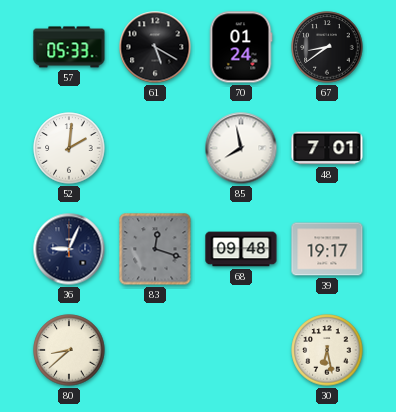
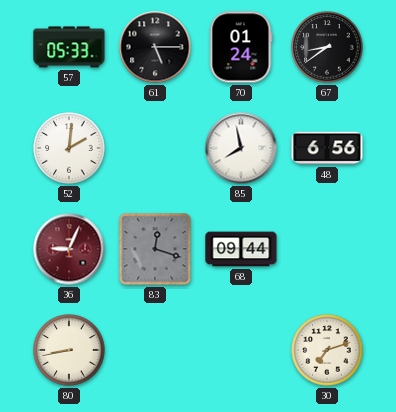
61: 5:20 -> 5:15 (155, 47)
48: 7:01 -> 6:56 (327, 148)
36 dial: navy -> burgundy (69, 249)
68: 09:48 -> 09:44 (241, 249)
39: 19:17 -> none (327, 249)
80: 8:38 -> 8:43 (69, 350)
30: 6:28 -> 7:12 (327, 350)
